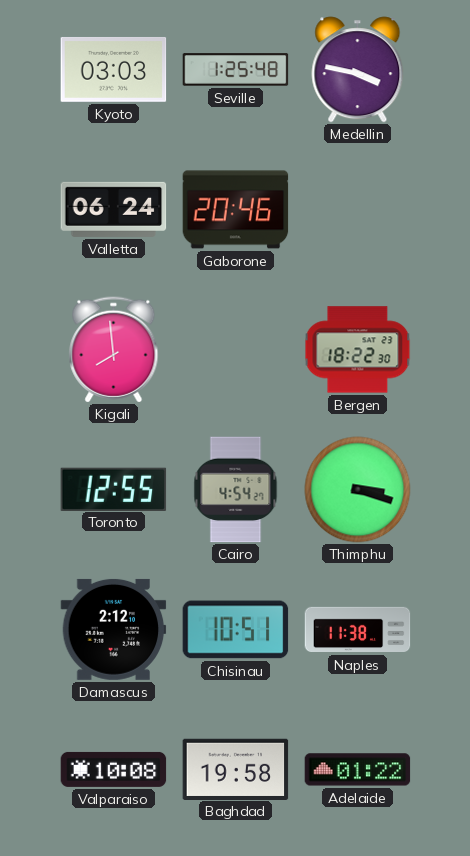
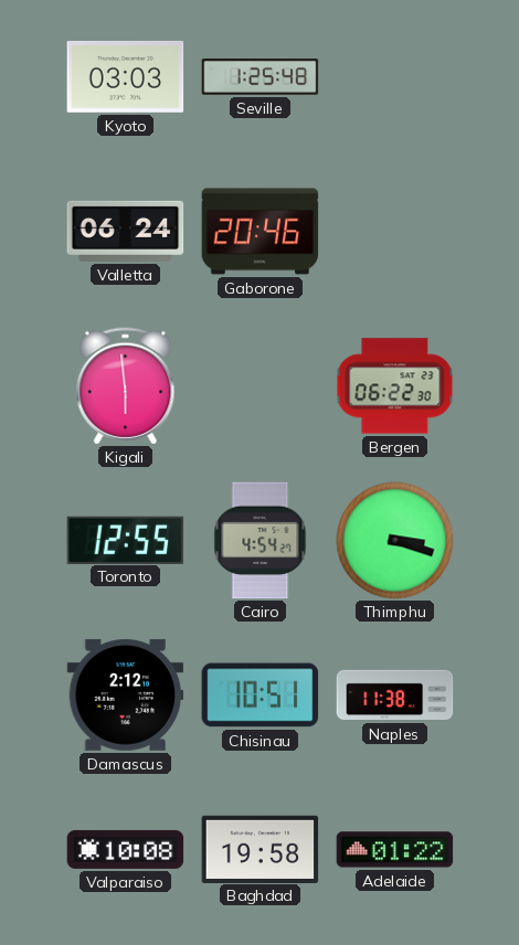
Medellin: 3:47 -> none (358, 70)
Kigali: 7:59 -> 5:59 (126, 386)
Bergen: 18:22 -> 06:22 (395, 386)
